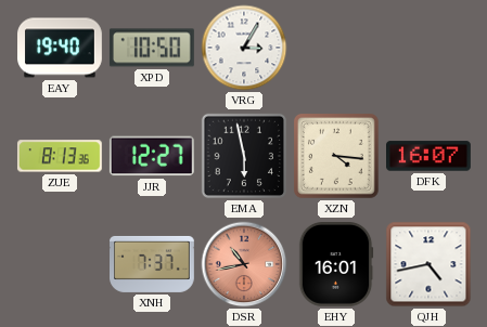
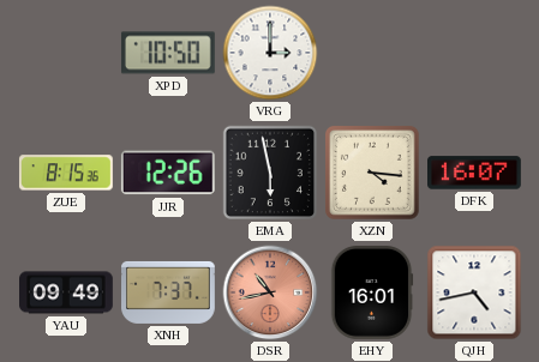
EAY: 19:40 -> none (61, 48)
VRG: 3:05 -> 3:00 (270, 53)
ZUE: 8:13 -> 8:15 (66, 173)
JJR: 12:27 -> 12:26 (168, 173)
YAU: none -> 09:49 (67, 292)
